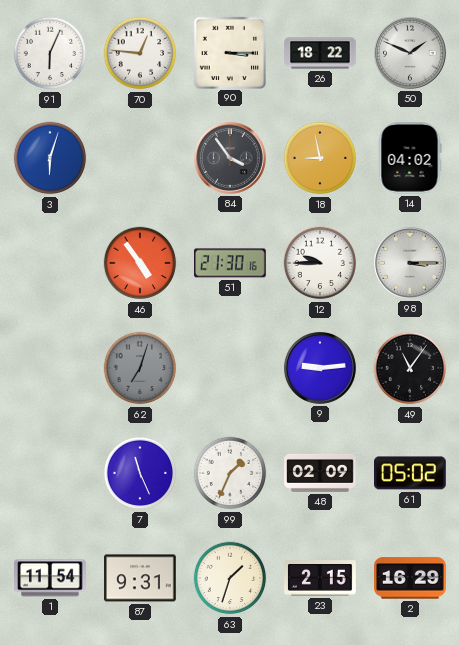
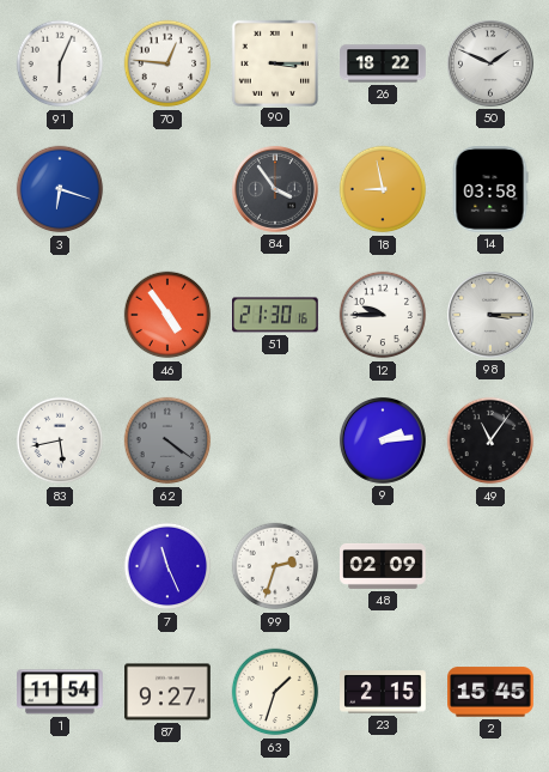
3: 6:03 -> 6:18 (60, 189)
14: 04:02 -> 03:58 (490, 189)
83: none -> 5:43 (60, 440)
62: 7:03 -> 4:21 (167, 440)
9: 9:14 -> 2:14 (383, 440)
99: 1:34 -> 2:33 (275, 566)
61: 05:02 -> none (411, 473)
87: 9:31 -> 9:27 (167, 692)
2: 16:29 -> 15:45 (492, 692)
